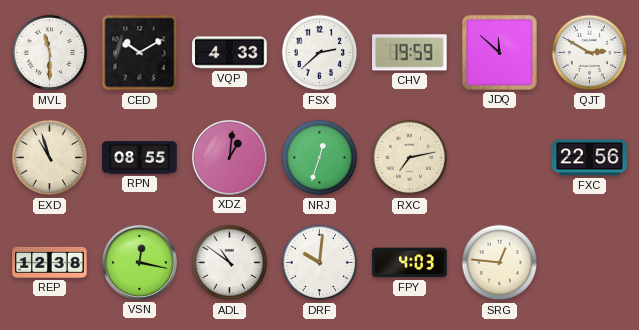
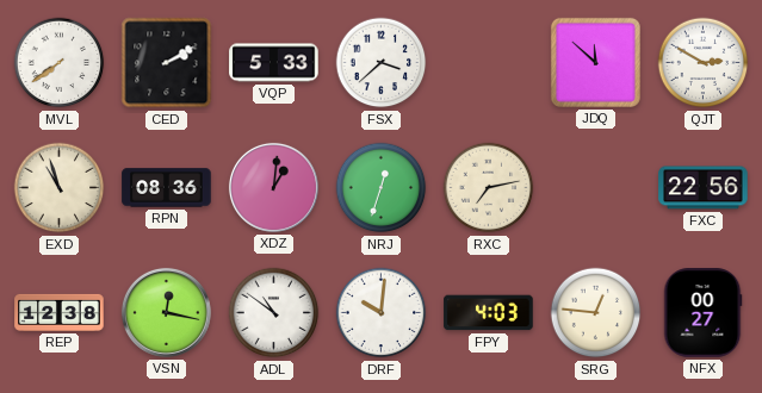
MVL: 11:30 -> 7:39 (60, 63)
CED: 10:10 -> 2:10 (167, 63)
VQP: 4:33 -> 5:33 (274, 63)
FSX: 2:38 -> 3:38 (382, 63)
CHV: 19:59 -> none (410, 53)
RPN: 08:55 -> 08:36 (167, 188)
NFX: none -> 00:27 (702, 313)
